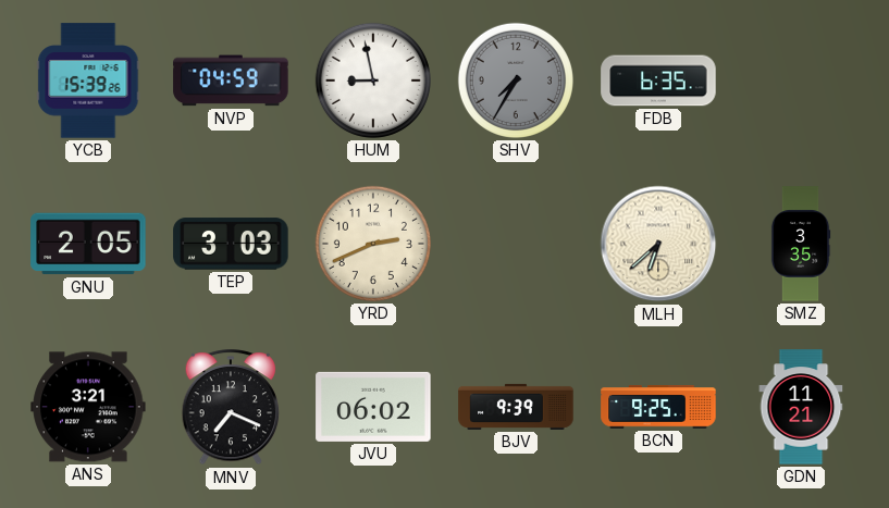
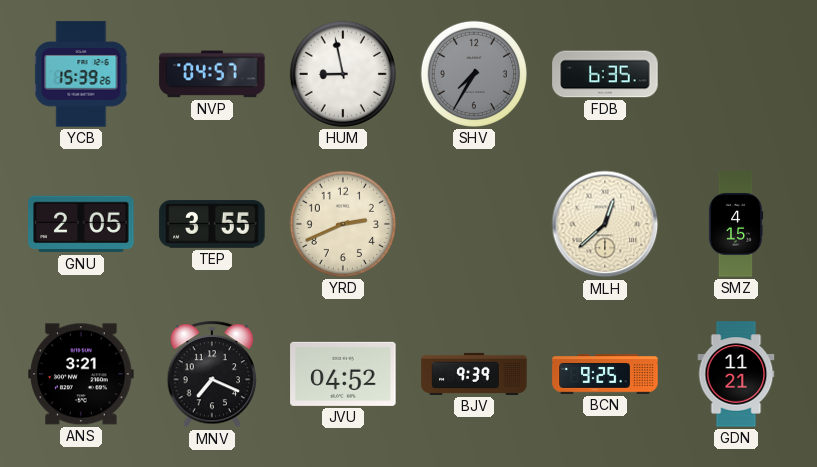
NVP: 04:59 -> 04:57 (212, 74)
TEP: 3:03 -> 3:55 (212, 224)
MLH: 6:38 -> 12:38 (605, 224)
SMZ: 3:35 -> 4:15 (736, 224)
JVU: 06:02 -> 04:52 (343, 374)
